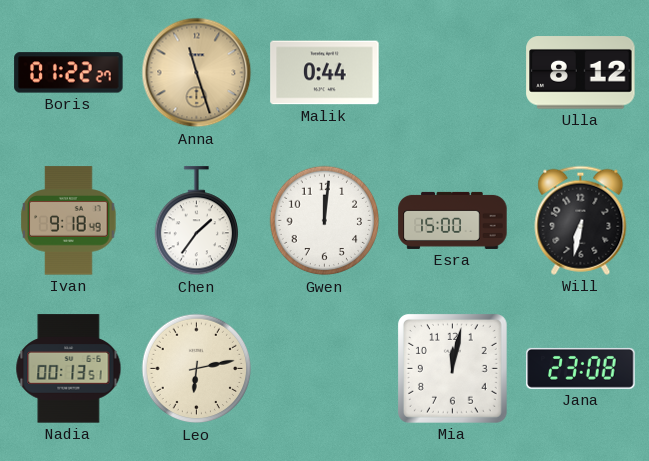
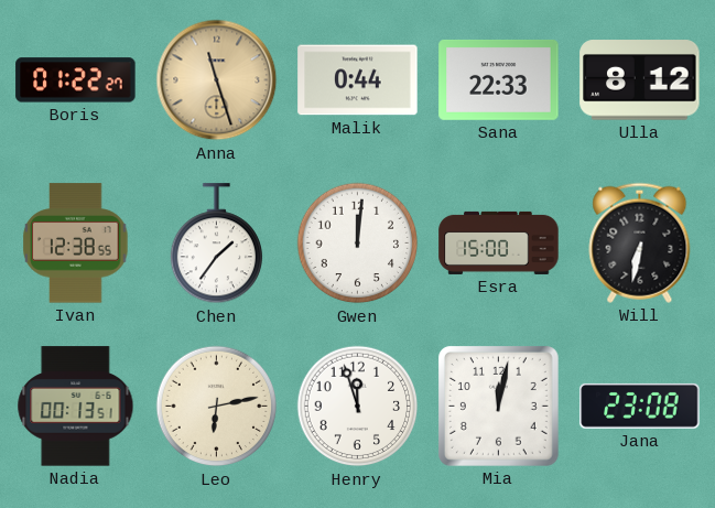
Sana: none -> 22:33 (499, 79)
Ivan: 9:18 -> 12:38 (76, 244)
Henry: none -> 11:57 (358, 407)
